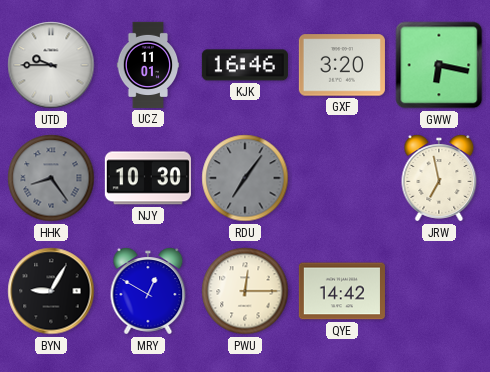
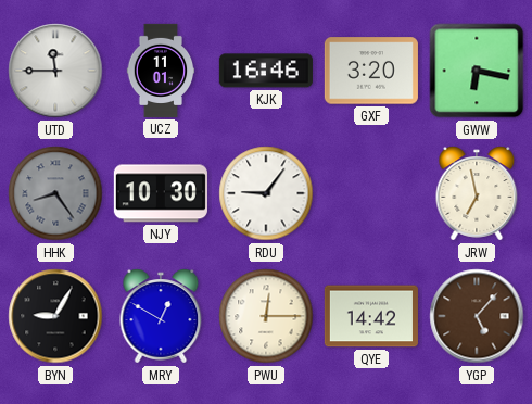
UTD: 9:45 -> 11:45 (55, 71)
RDU: 7:06 -> 9:06 (266, 193)
RDU dial: grey -> white (266, 193)
YGP: none -> 5:07 (477, 316)
